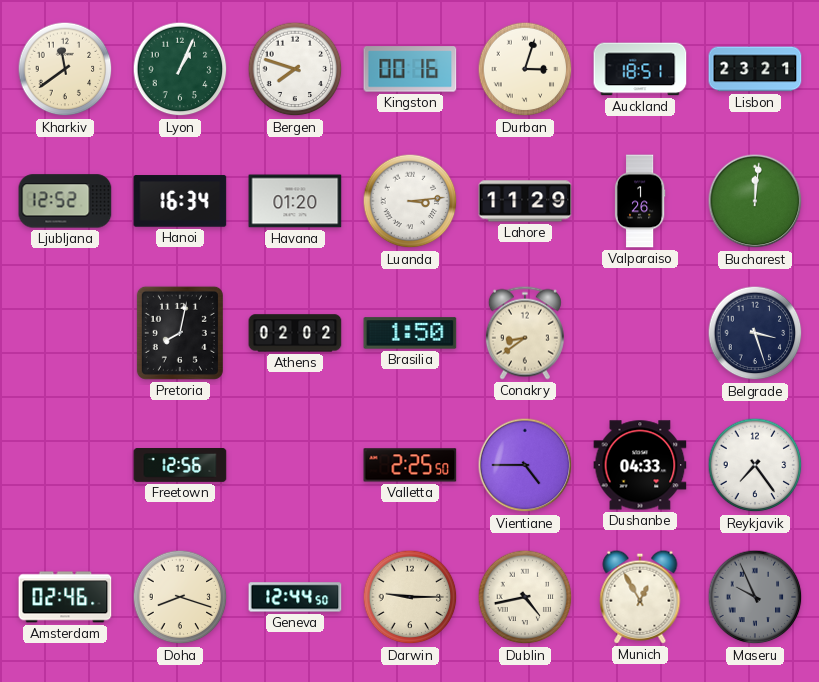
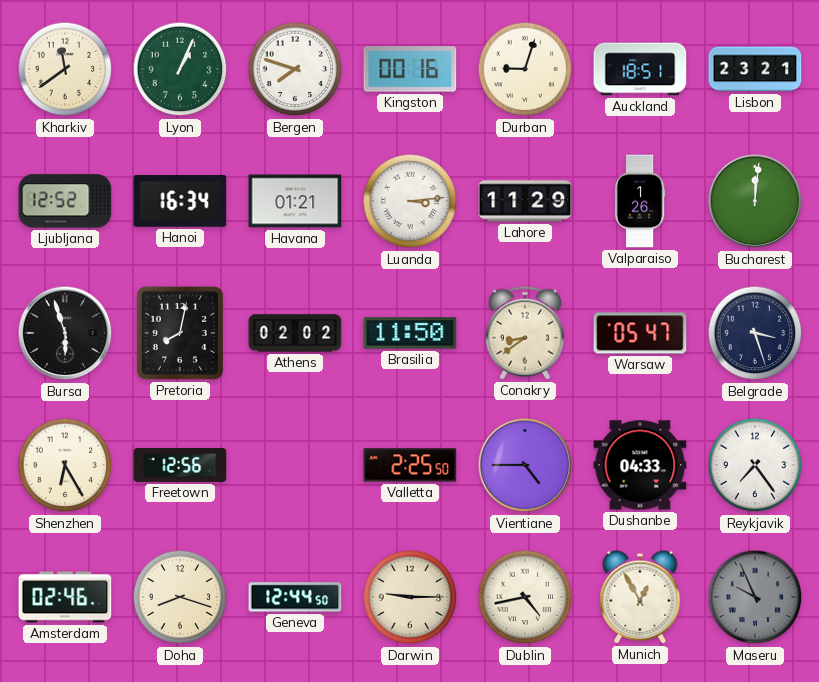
Durban: 3:03 -> 9:03 (525, 69)
Havana: 01:20 -> 01:21 (295, 201)
Bursa: none -> 5:57 (65, 333)
Brasilia: 1:50 -> 11:50 (410, 333)
Warsaw: none -> 05:47 (640, 333)
Shenzhen: none -> 6:25 (65, 465)
